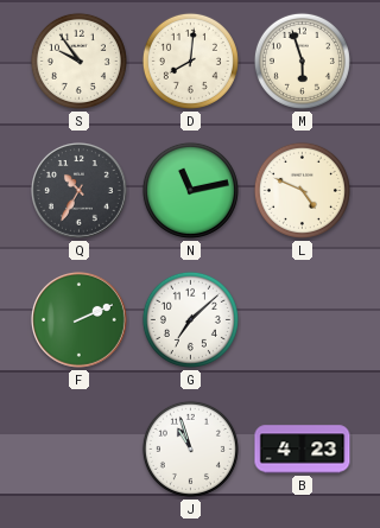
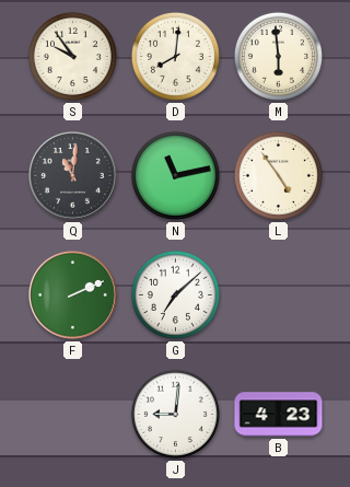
M: 5:57 -> 5:59 (278, 56)
Q: 10:35 -> 11:01 (73, 176)
L: 4:49 -> 4:54 (278, 175)
J: 10:57 -> 9:01 (175, 414)
